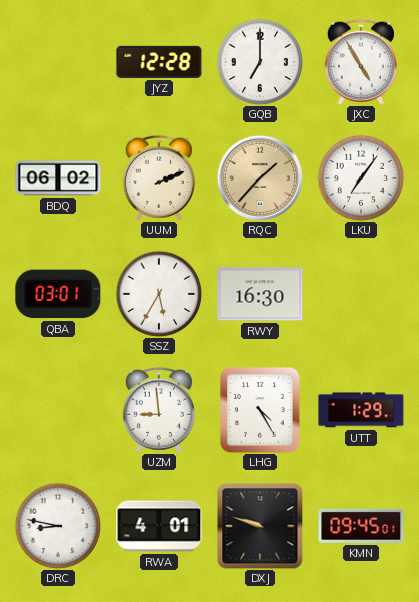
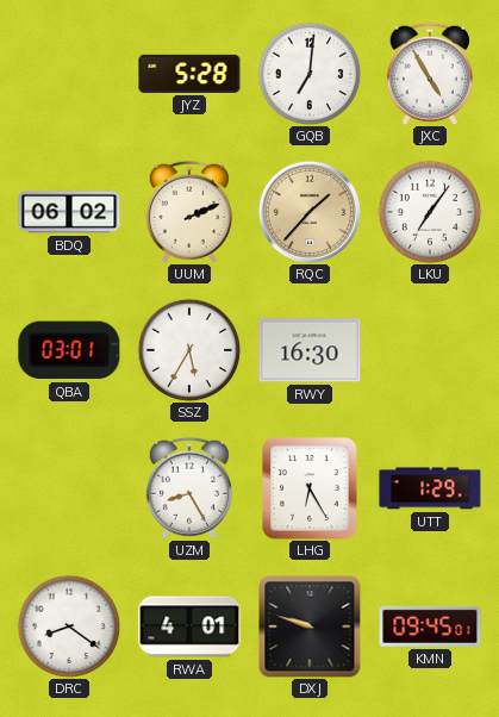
JYZ: 12:28 -> 5:28 (189, 74)
GQB: 7:00 -> 7:01 (310, 74)
UZM: 8:59 -> 8:25 (188, 488)
LHG: 4:25 -> 6:25 (310, 488)
DRC: 8:47 -> 8:21 (69, 626)
